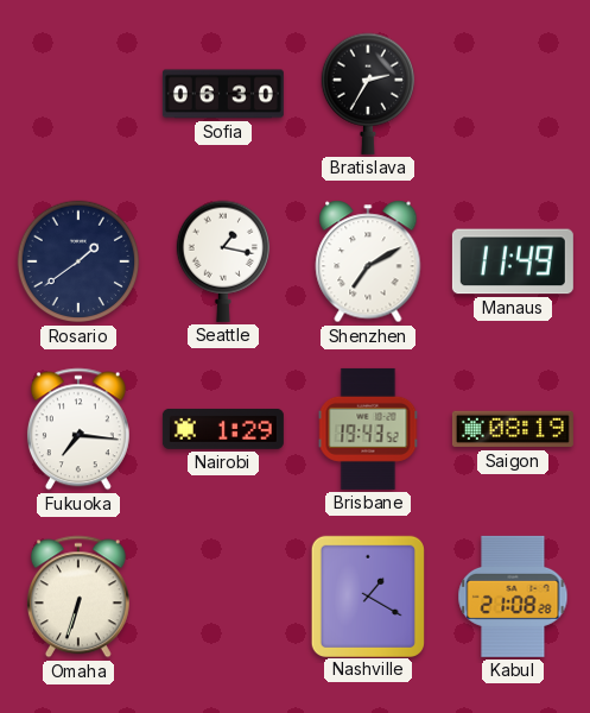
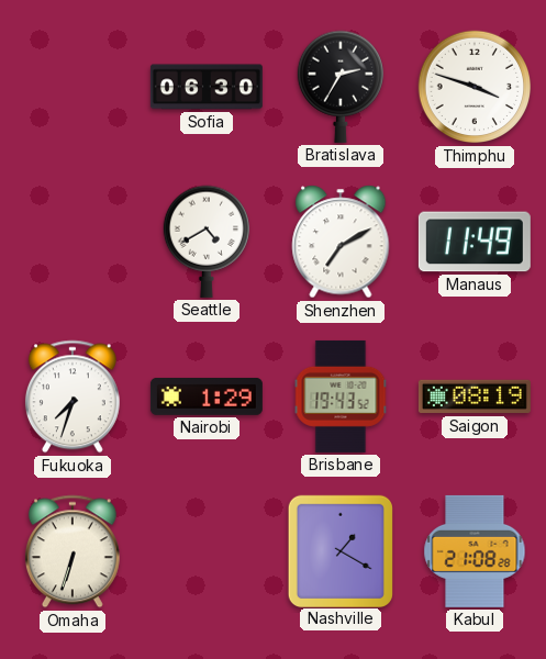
Thimphu: none -> 3:48 (475, 87)
Rosario: 1:39 -> none (78, 261)
Seattle: 1:17 -> 4:40 (205, 242)
Fukuoka: 7:16 -> 7:33 (73, 396)
